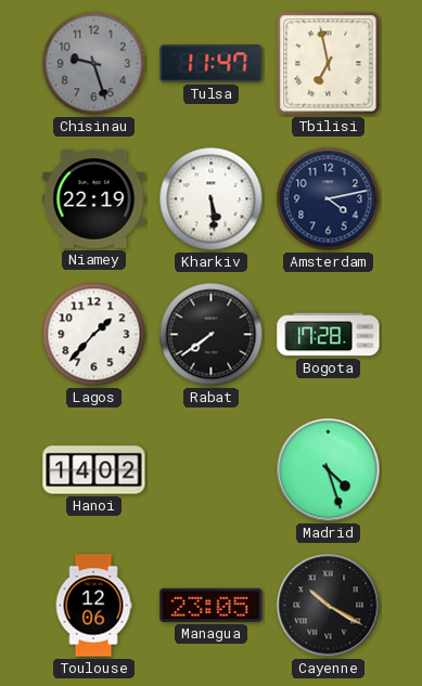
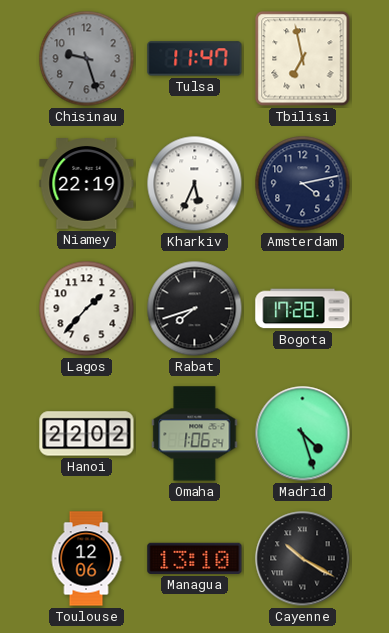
Kharkiv: 5:29 -> 5:34 (195, 184)
Rabat: 7:39 -> 7:42 (195, 309)
Hanoi: 14:02 -> 22:02 (87, 434)
Omaha: none -> 1:06 (195, 434)
Managua: 23:05 -> 13:10 (195, 558)
